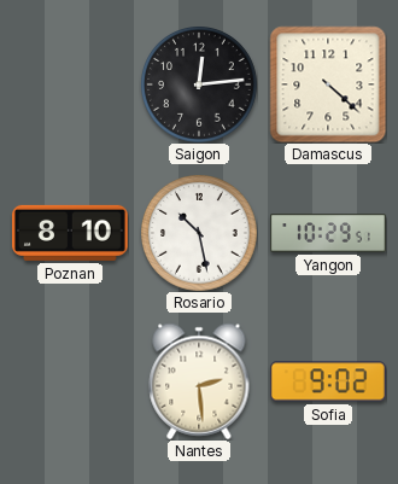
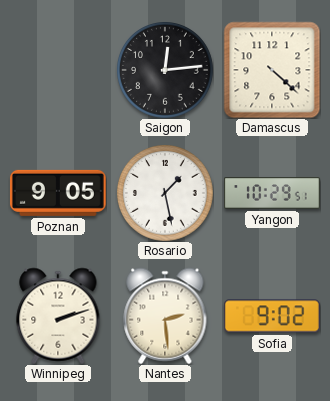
Poznan: 8:10 -> 9:05 (58, 193)
Rosario: 10:28 -> 1:28 (165, 193)
Winnipeg: none -> 2:12 (58, 316)
